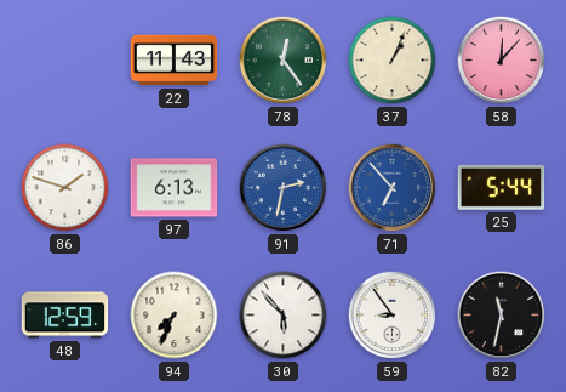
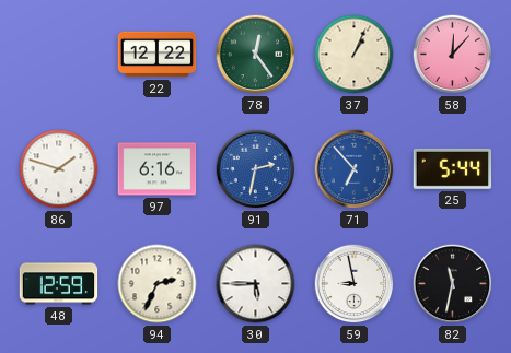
22: 11:43 -> 12:22 (158, 55)
97: 6:13 -> 6:16 (158, 169)
94: 7:34 -> 2:34 (158, 284)
30: 5:53 -> 5:45 (256, 284)
59: 8:54 -> 8:58 (355, 284)
